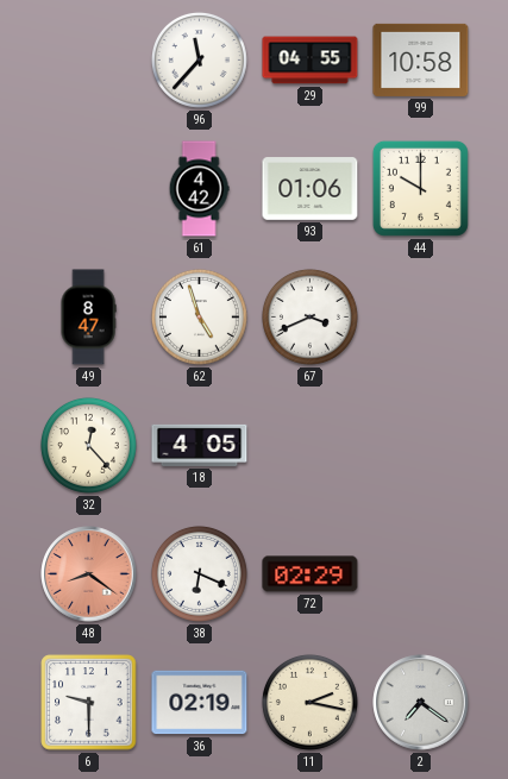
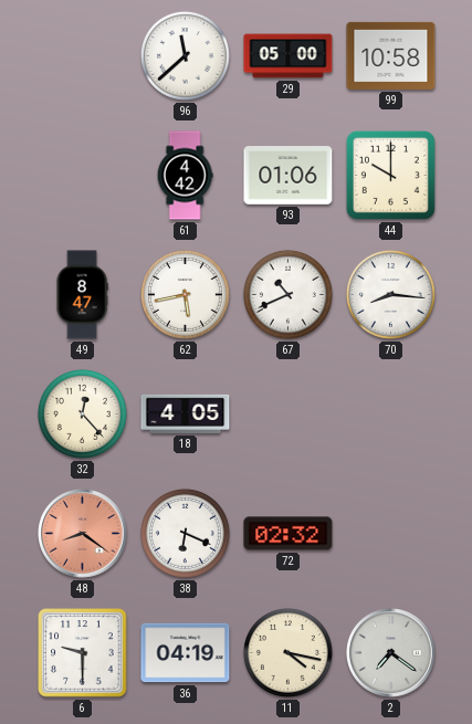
96: 11:37 -> 11:38 (185, 55)
29: 04:55 -> 05:00 (289, 56)
62: 4:57 -> 5:43 (185, 294)
67: 3:41 -> 10:41 (287, 294)
70: none -> 8:16 (390, 294)
72: 02:29 -> 02:32 (289, 534)
36: 02:19 -> 04:19 (186, 653)
11: 2:17 -> 4:17 (287, 652)
